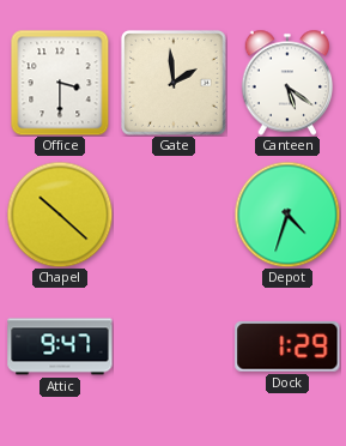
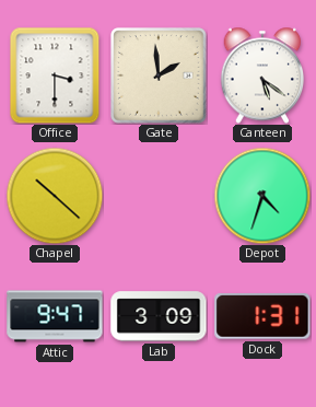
Lab: none -> 3:09 (159, 316)
Dock: 1:29 -> 1:31 (262, 316)
